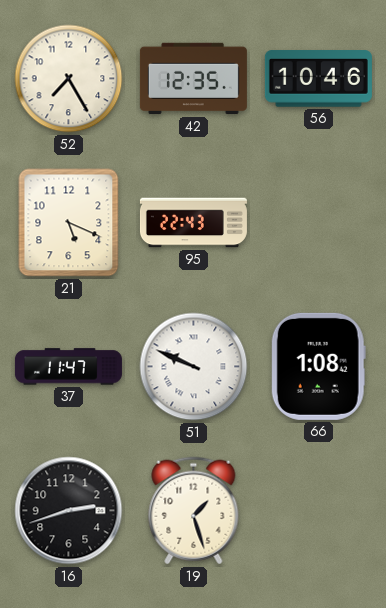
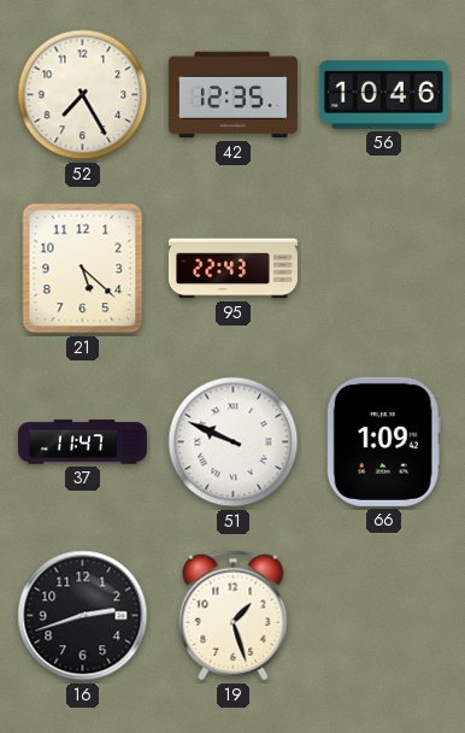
21: 5:19 -> 5:22 (83, 269)
66: 1:08 -> 1:09 (383, 441)
